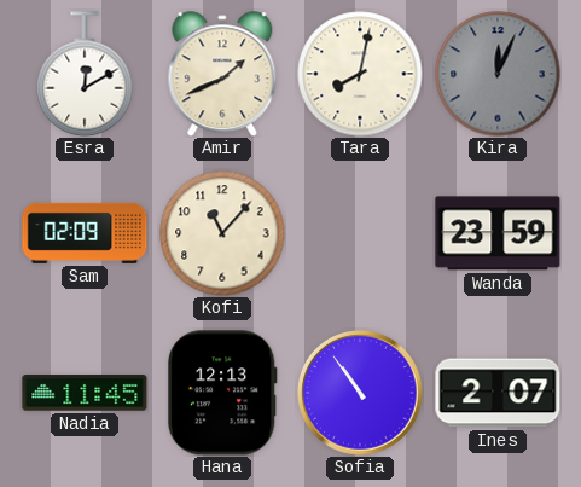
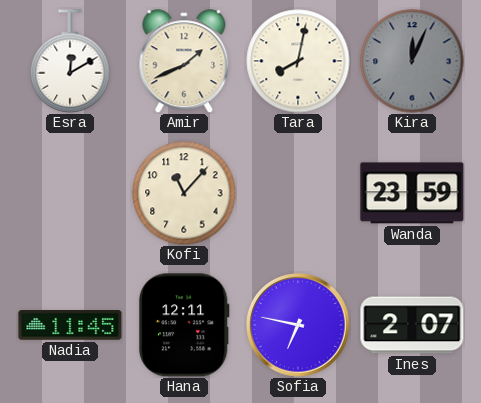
Sam: 02:09 -> none (85, 233)
Hana: 12:13 -> 12:11 (184, 325)
Sofia: 10:54 -> 6:47 (299, 326)
